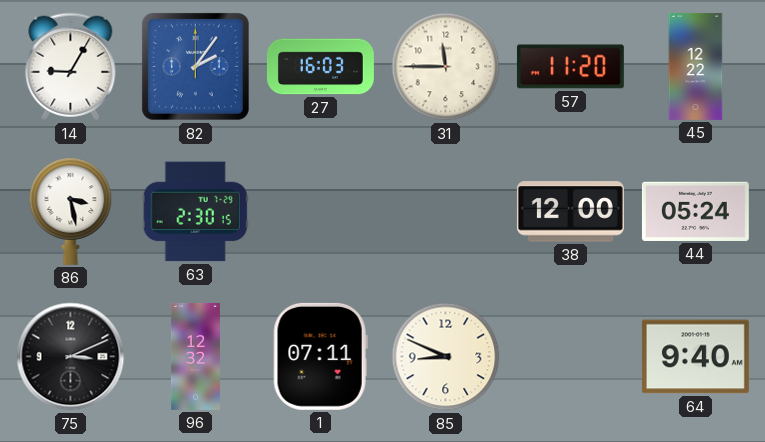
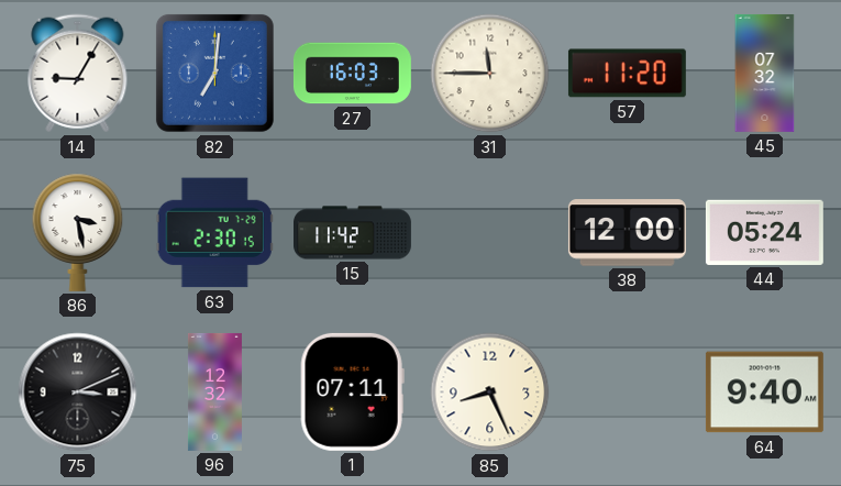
82: 2:06 -> 7:01 (214, 73)
45: 12:22 -> 07:32 (765, 73)
15: none -> 11:42 (353, 233)
85: 8:49 -> 8:26 (490, 393)
